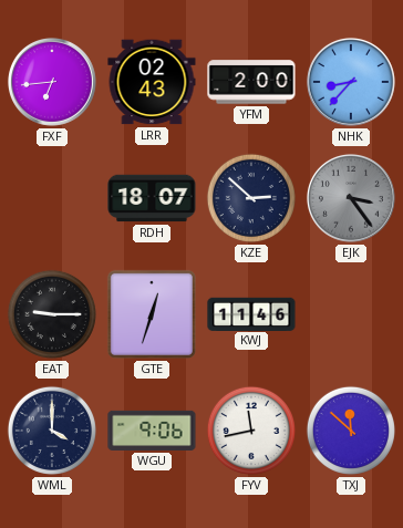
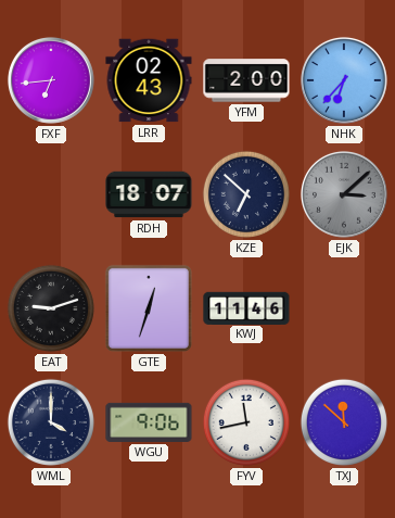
NHK: 8:37 -> 6:37 (344, 80)
KZE: 2:52 -> 6:52 (246, 194)
EJK: 3:24 -> 3:08 (344, 194)
EAT: 9:15 -> 9:12 (51, 308)
